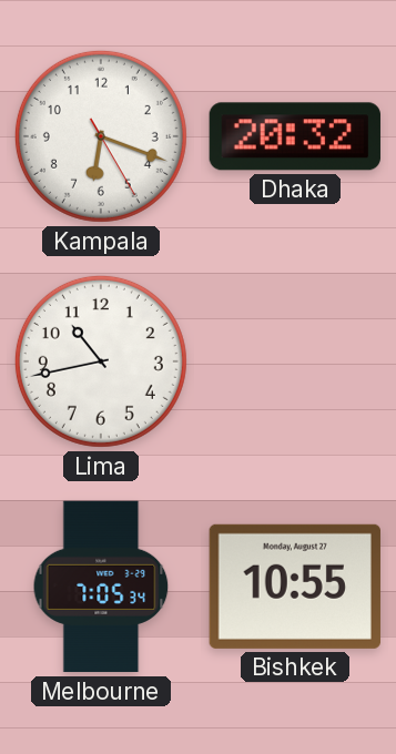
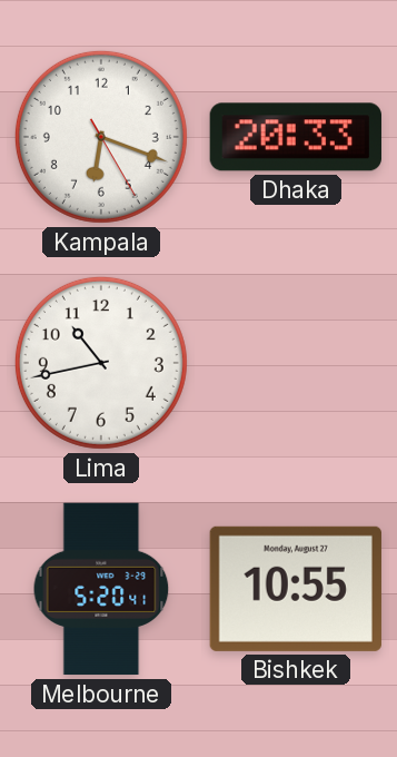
Dhaka: 20:32 -> 20:33 (296, 137)
Melbourne: 7:05 -> 5:20 (101, 589)
